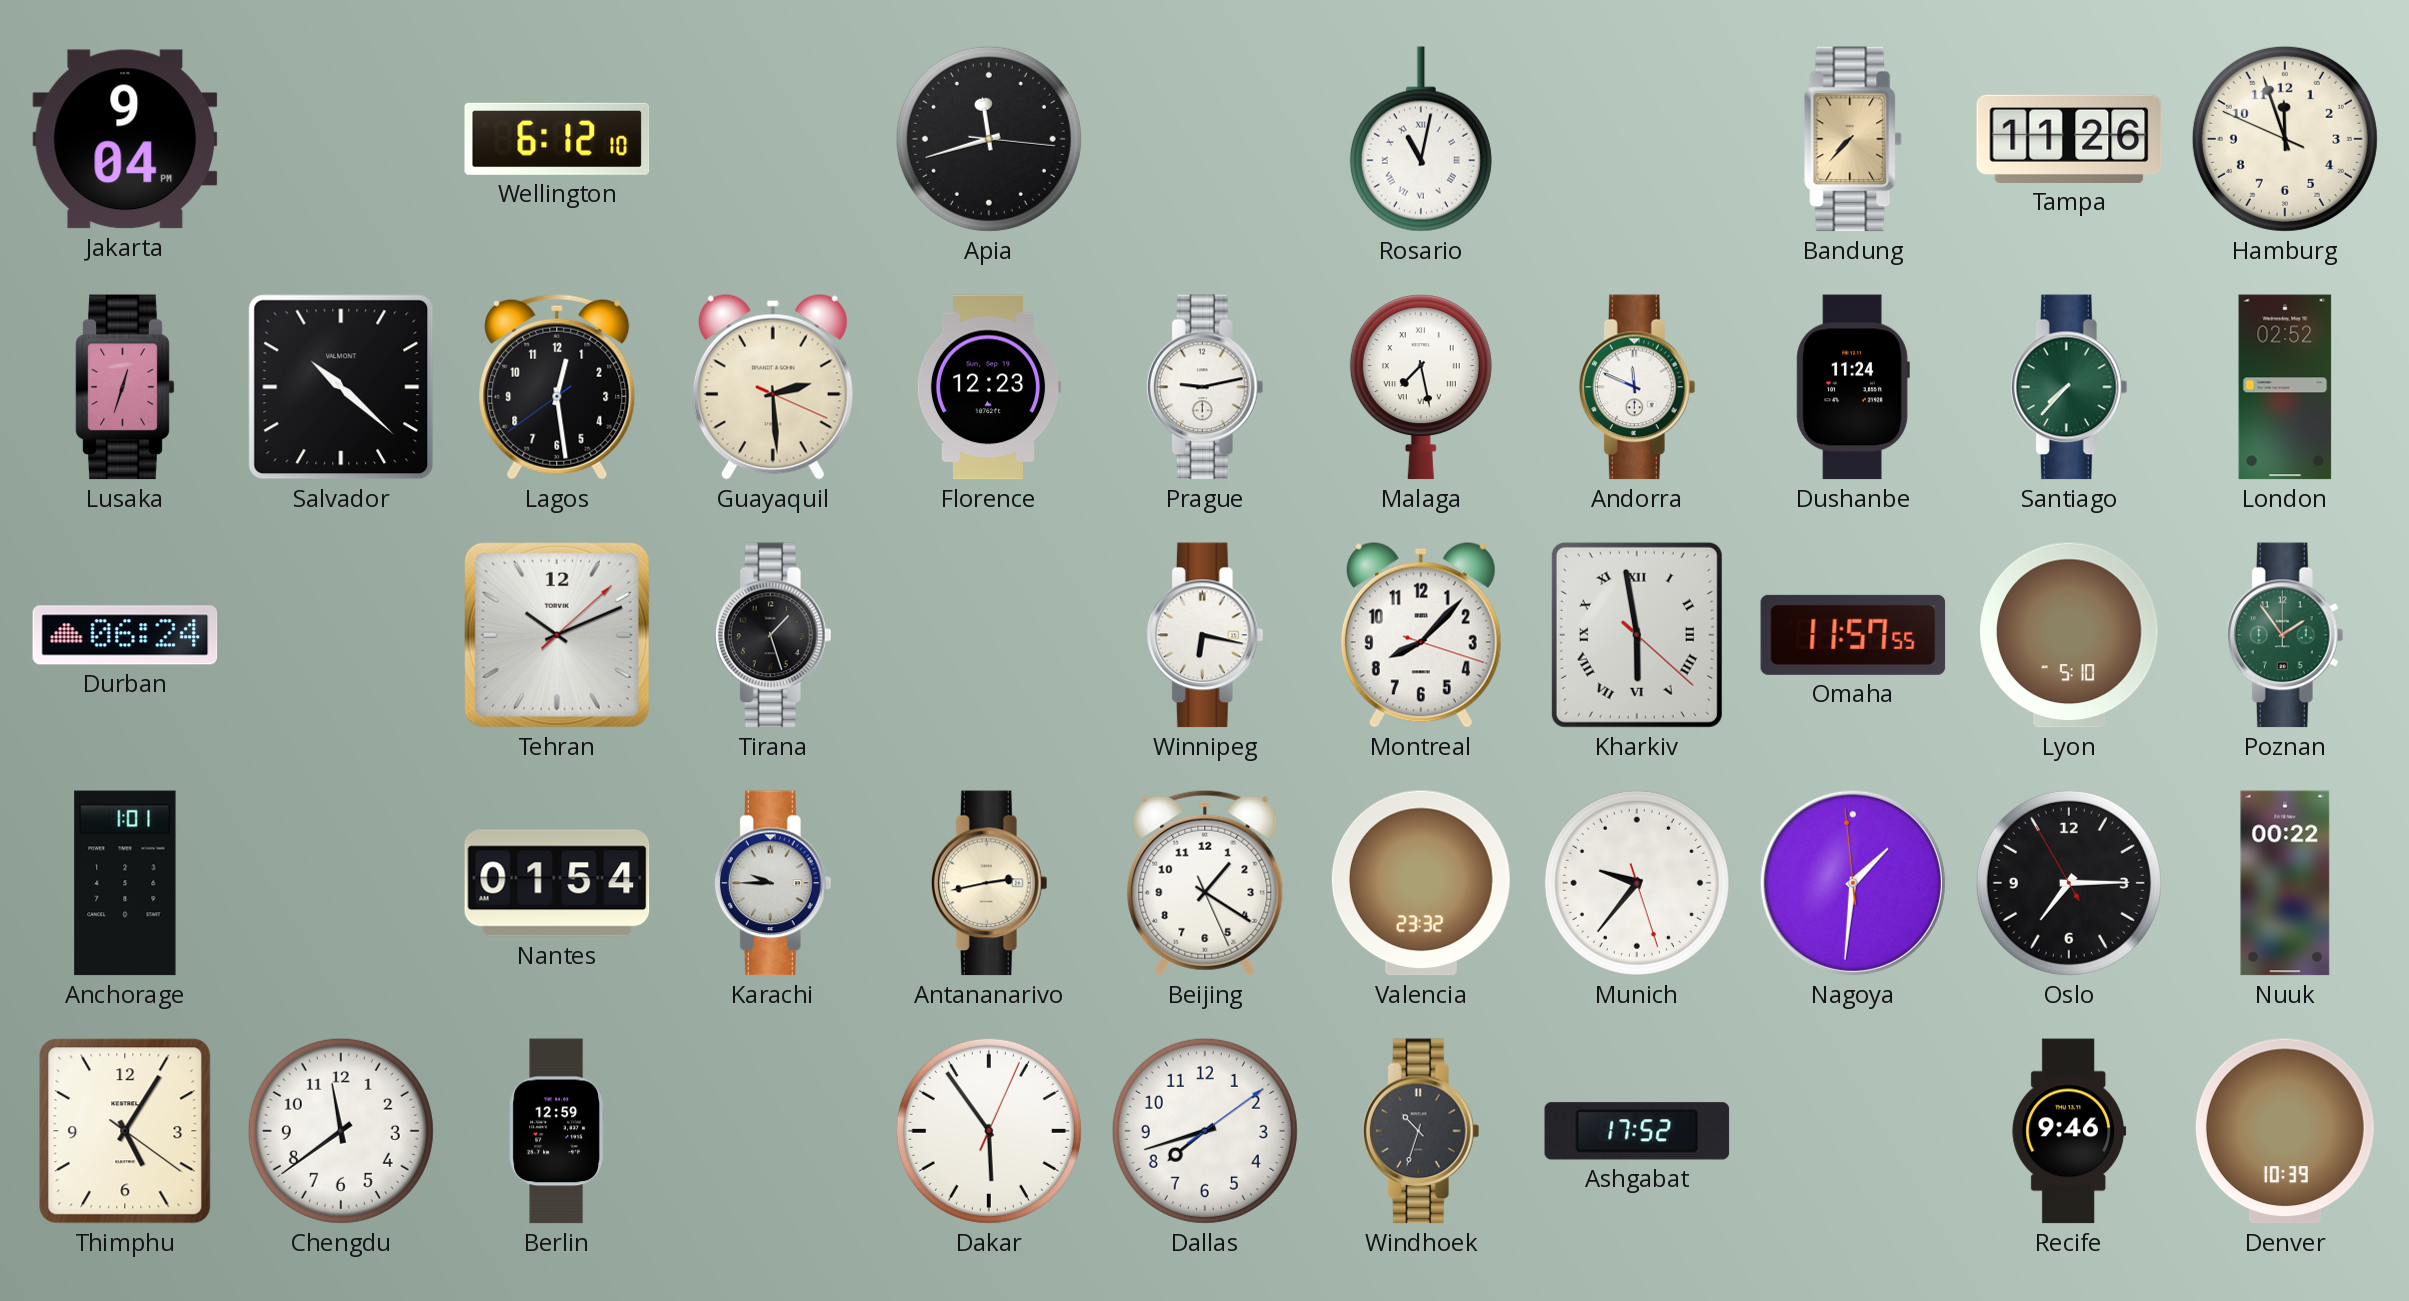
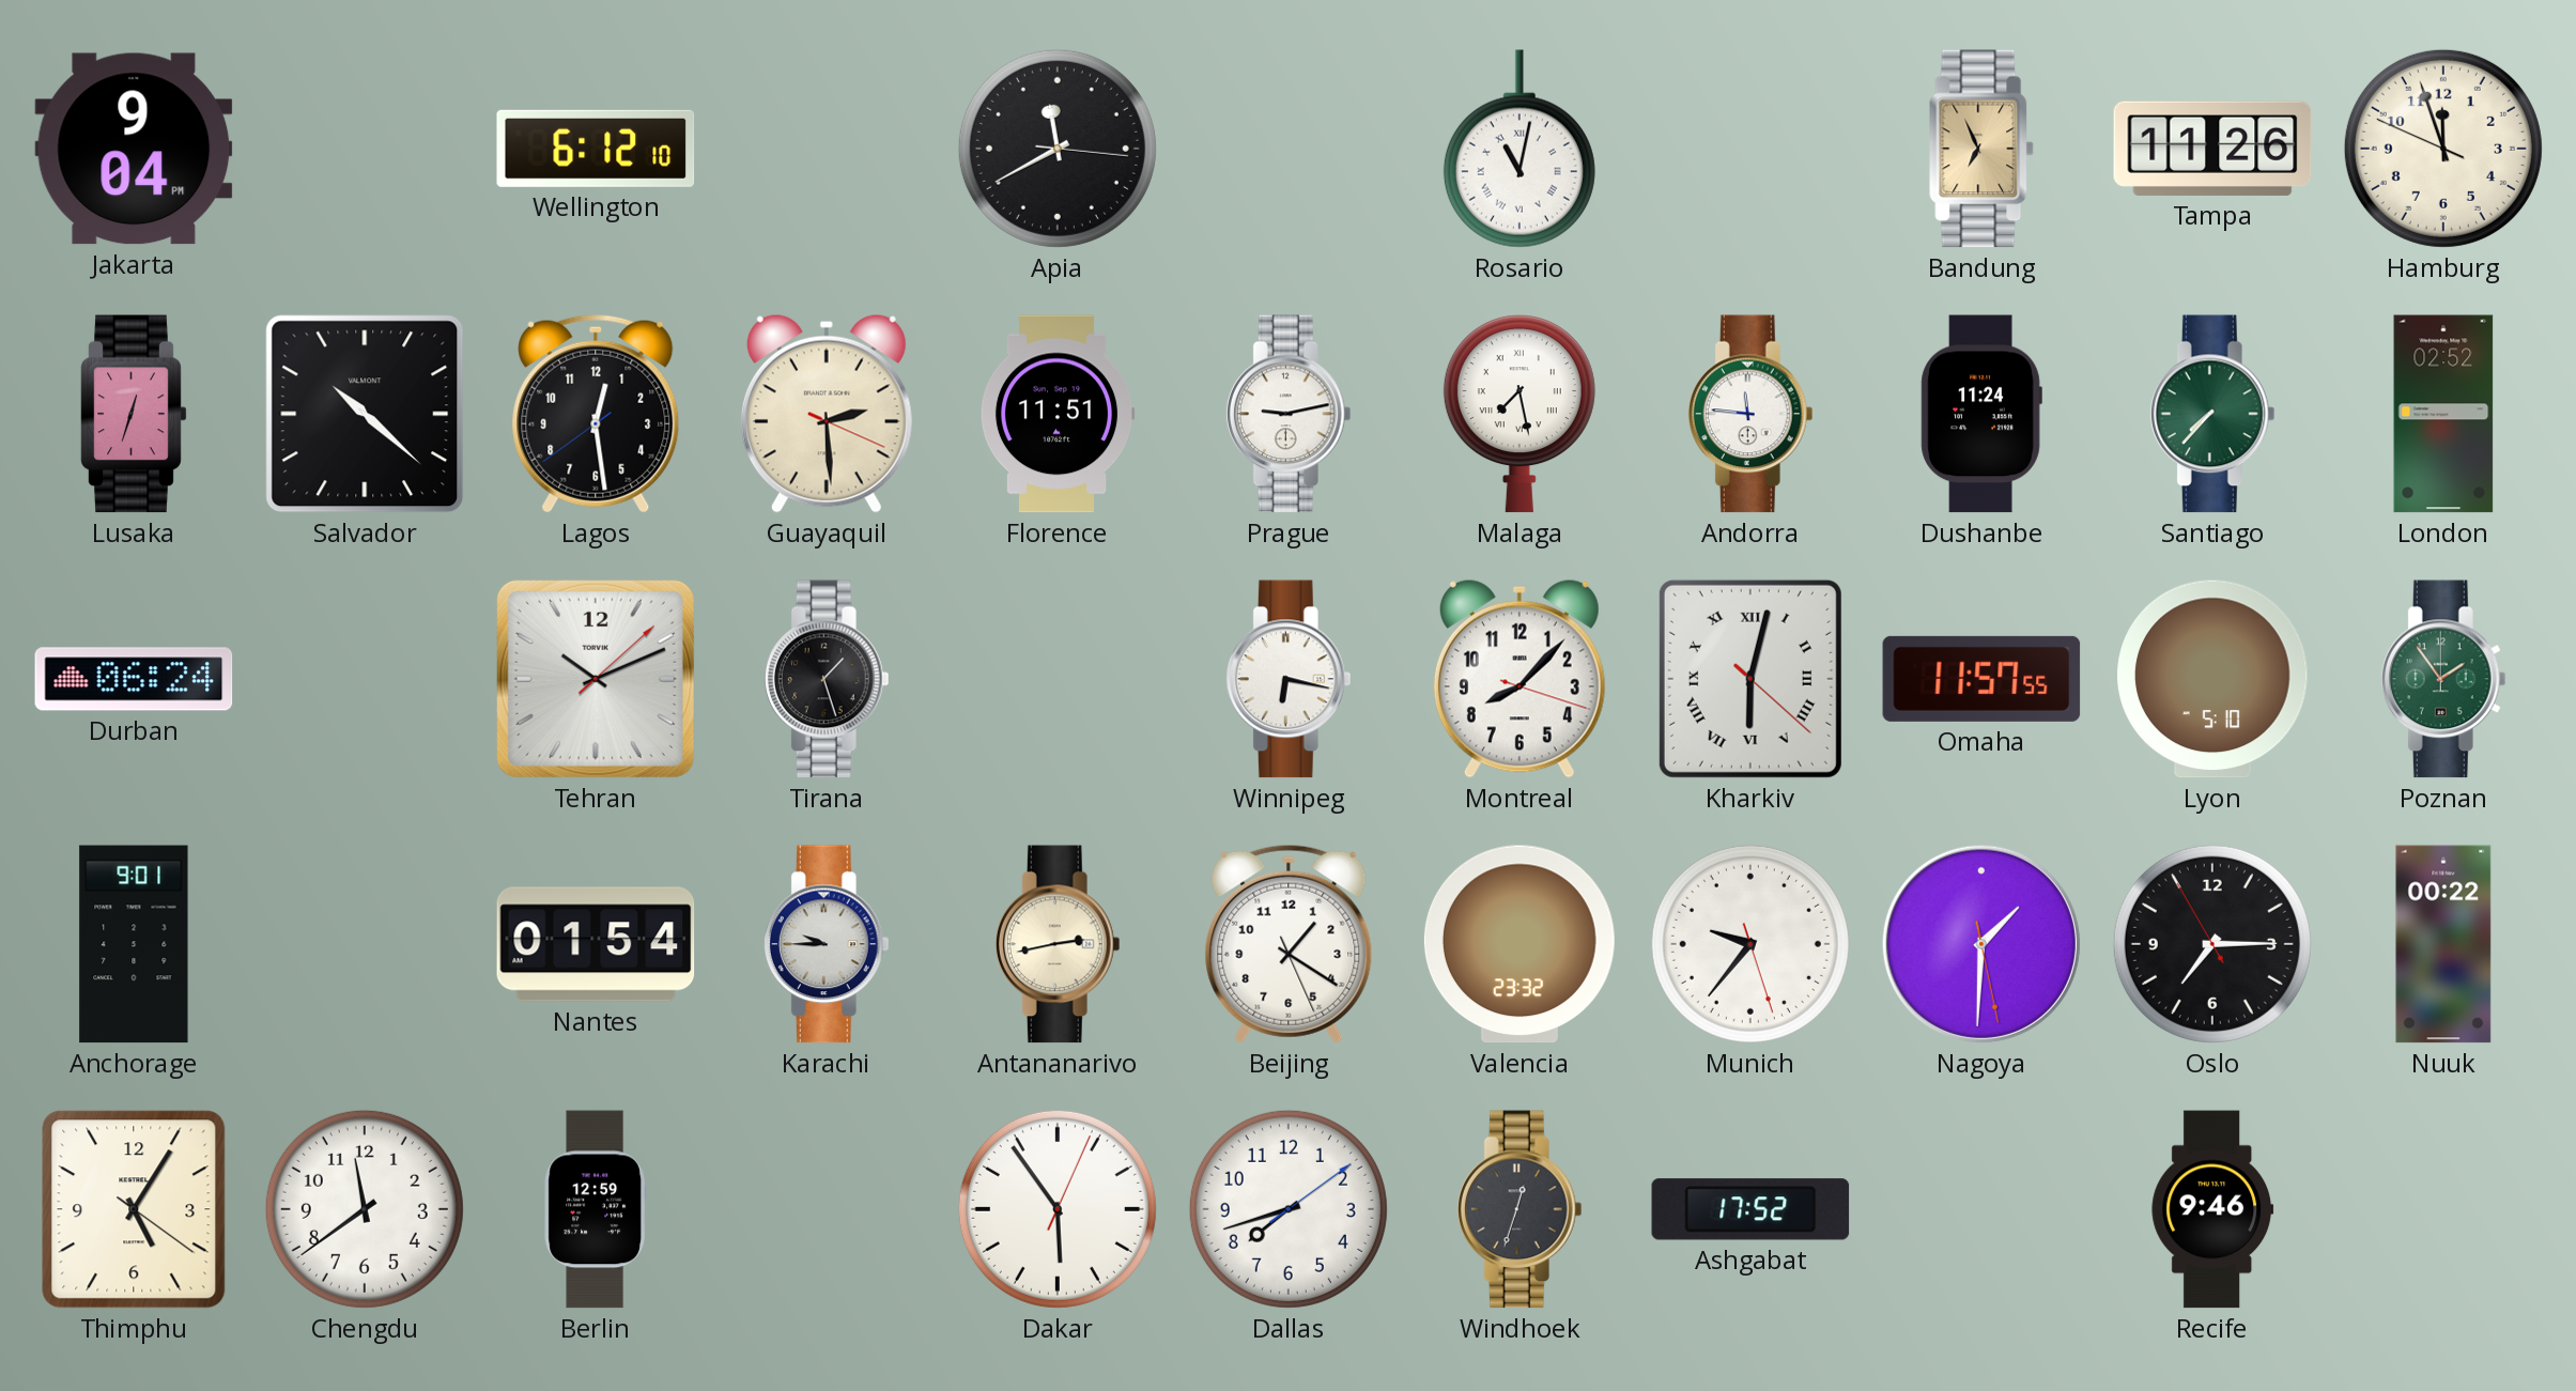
Apia: 11:42 -> 11:40 (1058, 149)
Bandung: 7:37 -> 6:56 (1981, 149)
Florence: 12:23 -> 11:51 (1058, 414)
Andorra: 11:49 -> 11:46 (1750, 414)
Kharkiv: 5:58 -> 6:02 (1750, 679)
Anchorage: 1:01 -> 9:01 (134, 944)
Nagoya: 1:30:59 -> 1:30:28 (1981, 944)
Windhoek: 10:33 -> 12:33 (1520, 1209)
Denver: 10:39 -> none (2285, 1131)
